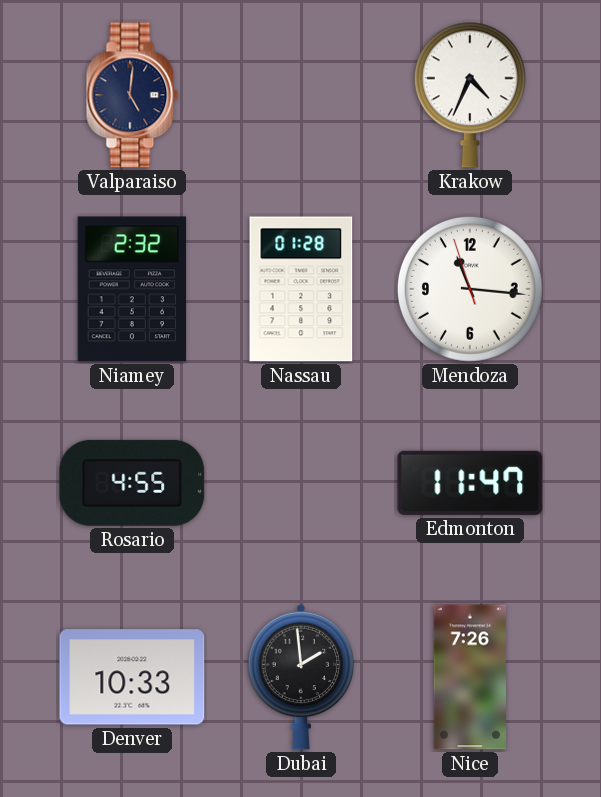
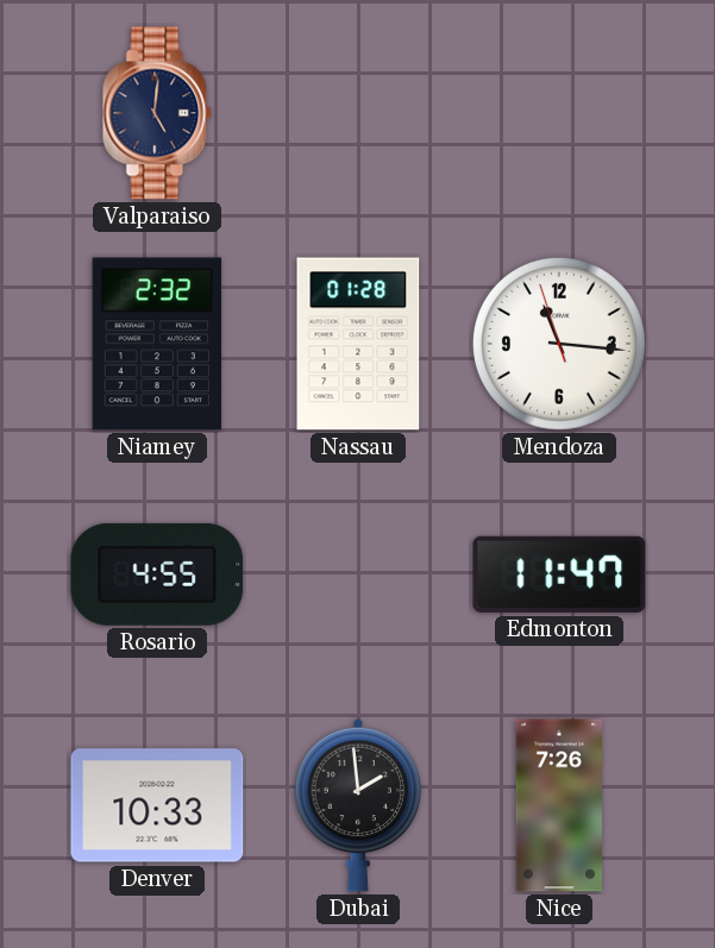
Krakow: 4:34 -> none (470, 95)
